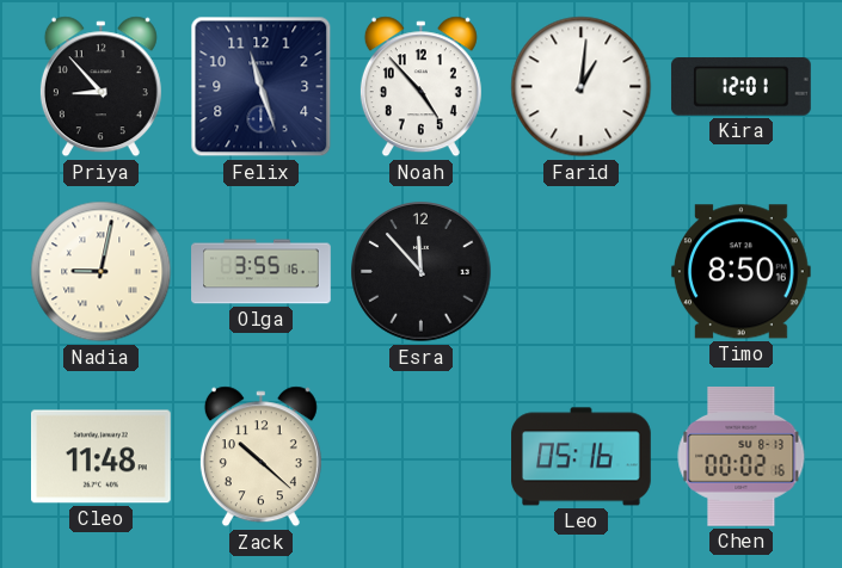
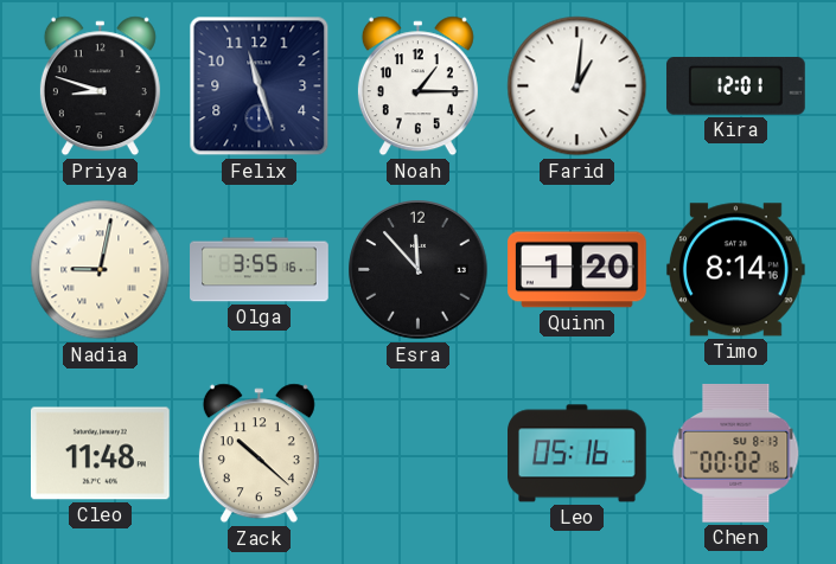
Priya: 8:53 -> 8:48 (100, 86)
Noah: 4:53 -> 1:15 (417, 86)
Quinn: none -> 1:20 (577, 270)
Timo: 8:50 -> 8:14 (735, 270)
